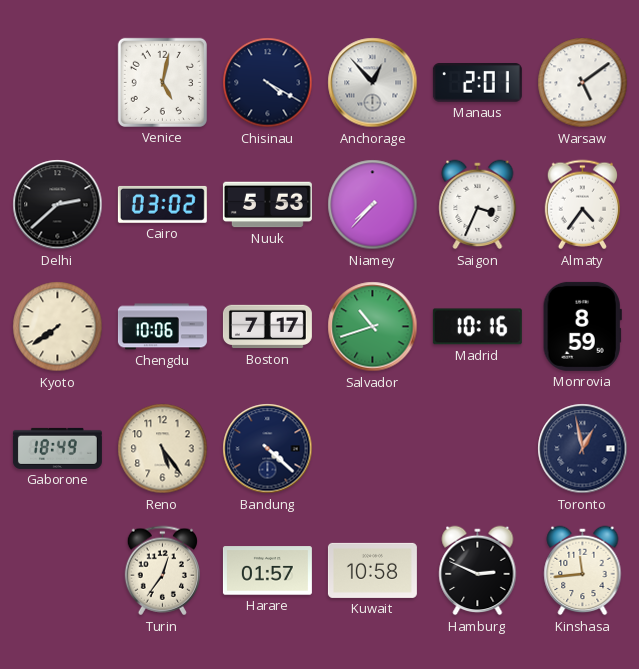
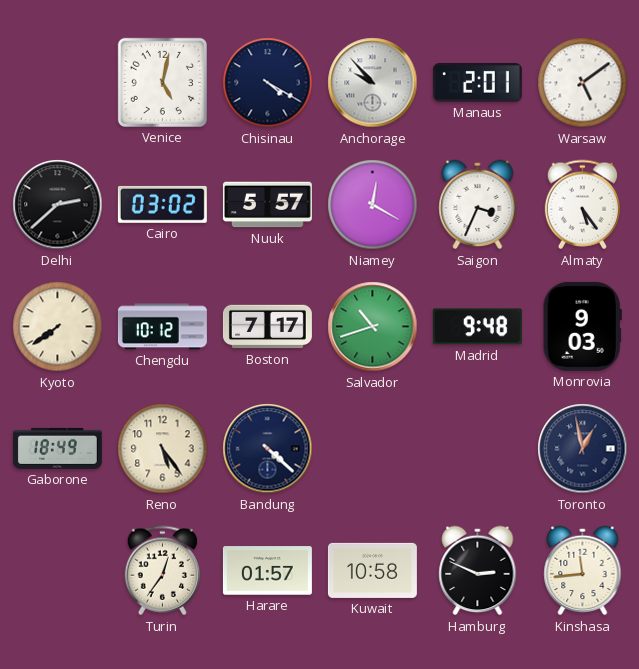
Anchorage: 12:53 -> 9:53 (373, 83)
Nuuk: 5:53 -> 5:57 (267, 205)
Niamey: 7:37 -> 12:20 (373, 205)
Almaty: 4:36 -> 5:24 (582, 205)
Chengdu: 10:06 -> 10:12 (162, 327)
Madrid: 10:16 -> 9:48 (477, 327)
Monrovia: 8:59 -> 9:03 (582, 326)
